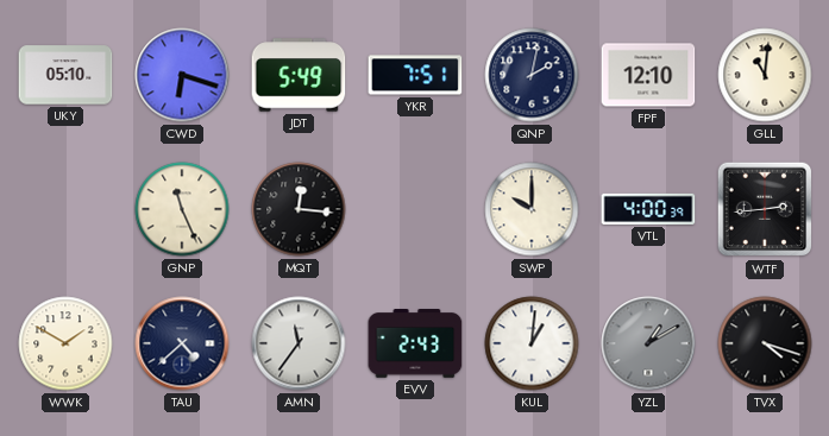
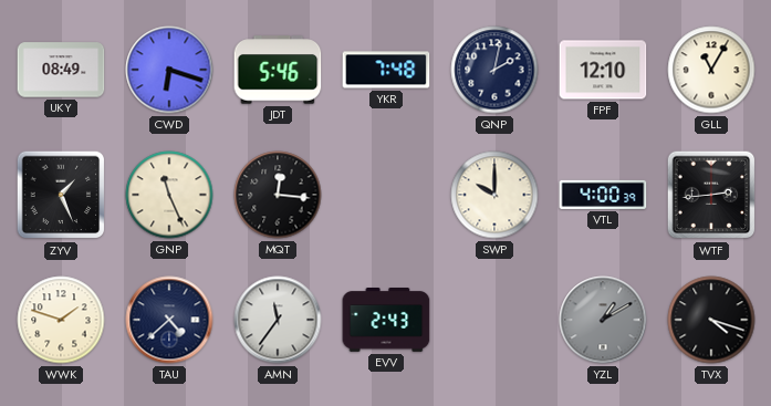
UKY: 05:10 -> 08:49 (61, 70)
JDT: 5:49 -> 5:46 (278, 70)
YKR: 7:51 -> 7:48 (386, 70)
GLL: 11:01 -> 11:05 (711, 70)
ZYV: none -> 1:26 (61, 195)
WWK: 1:50 -> 1:48 (61, 320)
KUL: 1:01 -> none (532, 343)
